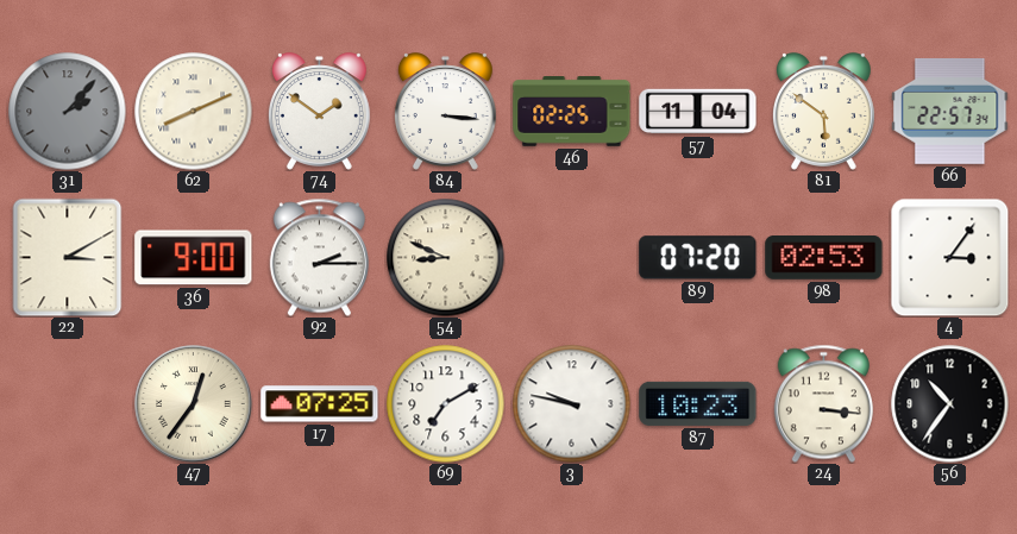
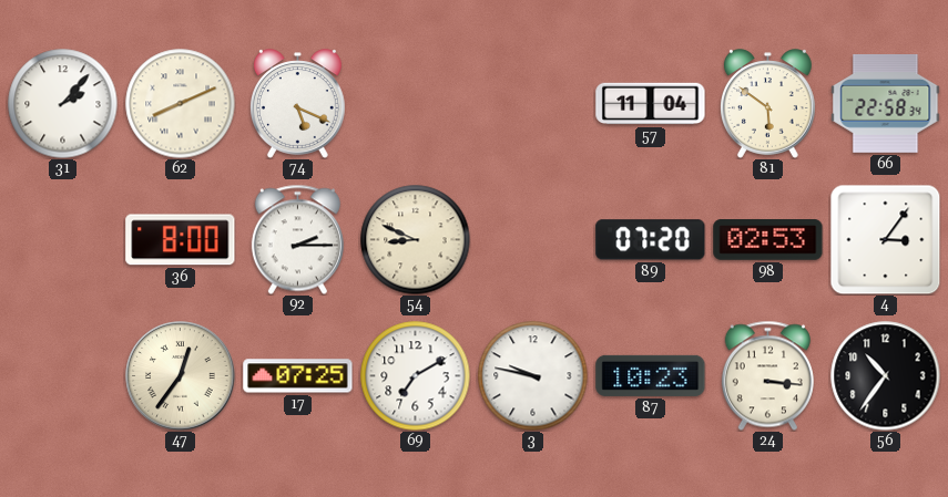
31 dial: grey -> white (63, 104)
74: 1:51 -> 5:19 (297, 104)
84: 3:16 -> none (445, 112)
46: 02:25 -> none (572, 112)
66: 22:57 -> 22:58 (886, 103)
22: 3:10 -> none (68, 257)
36: 9:00 -> 8:00 (181, 240)
